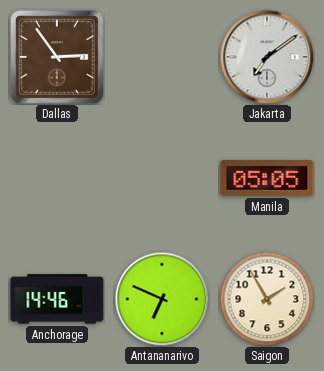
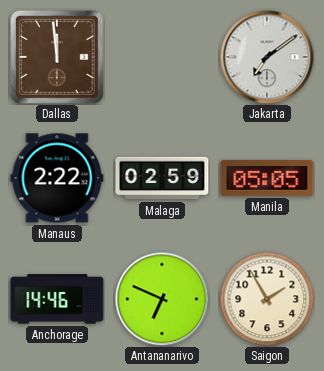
Dallas: 2:54 -> 11:59 (57, 57)
Manaus: none -> 2:22 (57, 178)
Malaga: none -> 02:59 (162, 178)
